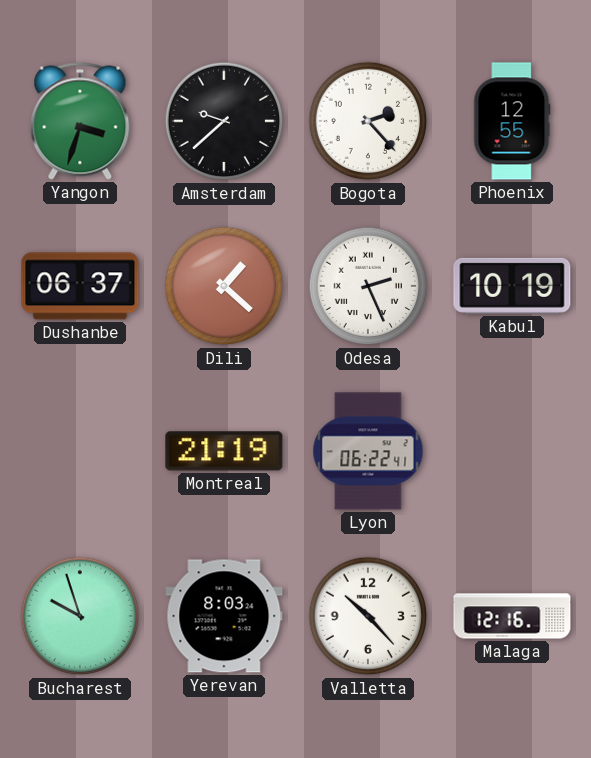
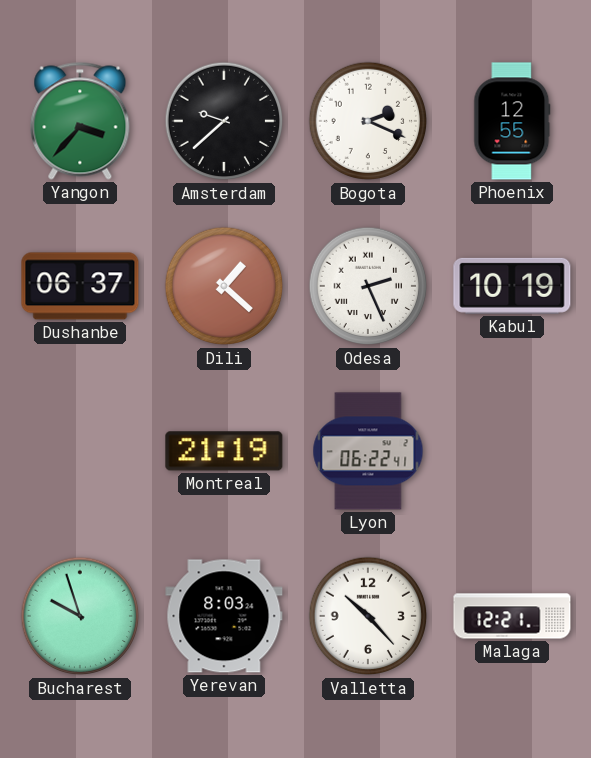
Yangon: 3:33 -> 3:37 (80, 121)
Bogota: 2:23 -> 2:19 (368, 121)
Malaga: 12:16 -> 12:21 (512, 616)
